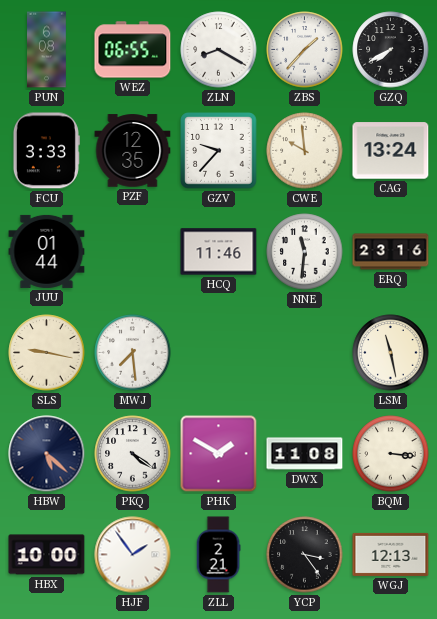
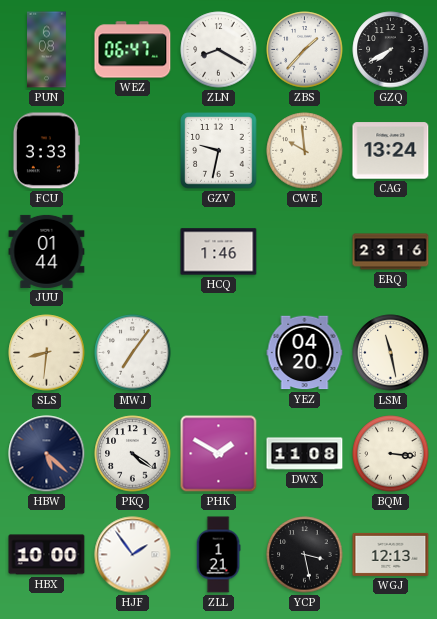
WEZ: 06:55 -> 06:47 (133, 50)
PZF: 12:35 -> none (133, 151)
GZV: 9:37 -> 9:32 (219, 151)
HCQ: 11:46 -> 1:46 (219, 252)
NNE: 11:31 -> none (305, 252)
SLS: 9:17 -> 8:31 (47, 353)
MWJ: 7:29 -> 7:06 (133, 353)
YEZ: none -> 04:20 (305, 353)
ZLL: 2:21 -> 1:21 (218, 555)
YCP: 3:24 -> 3:28 (305, 555)
